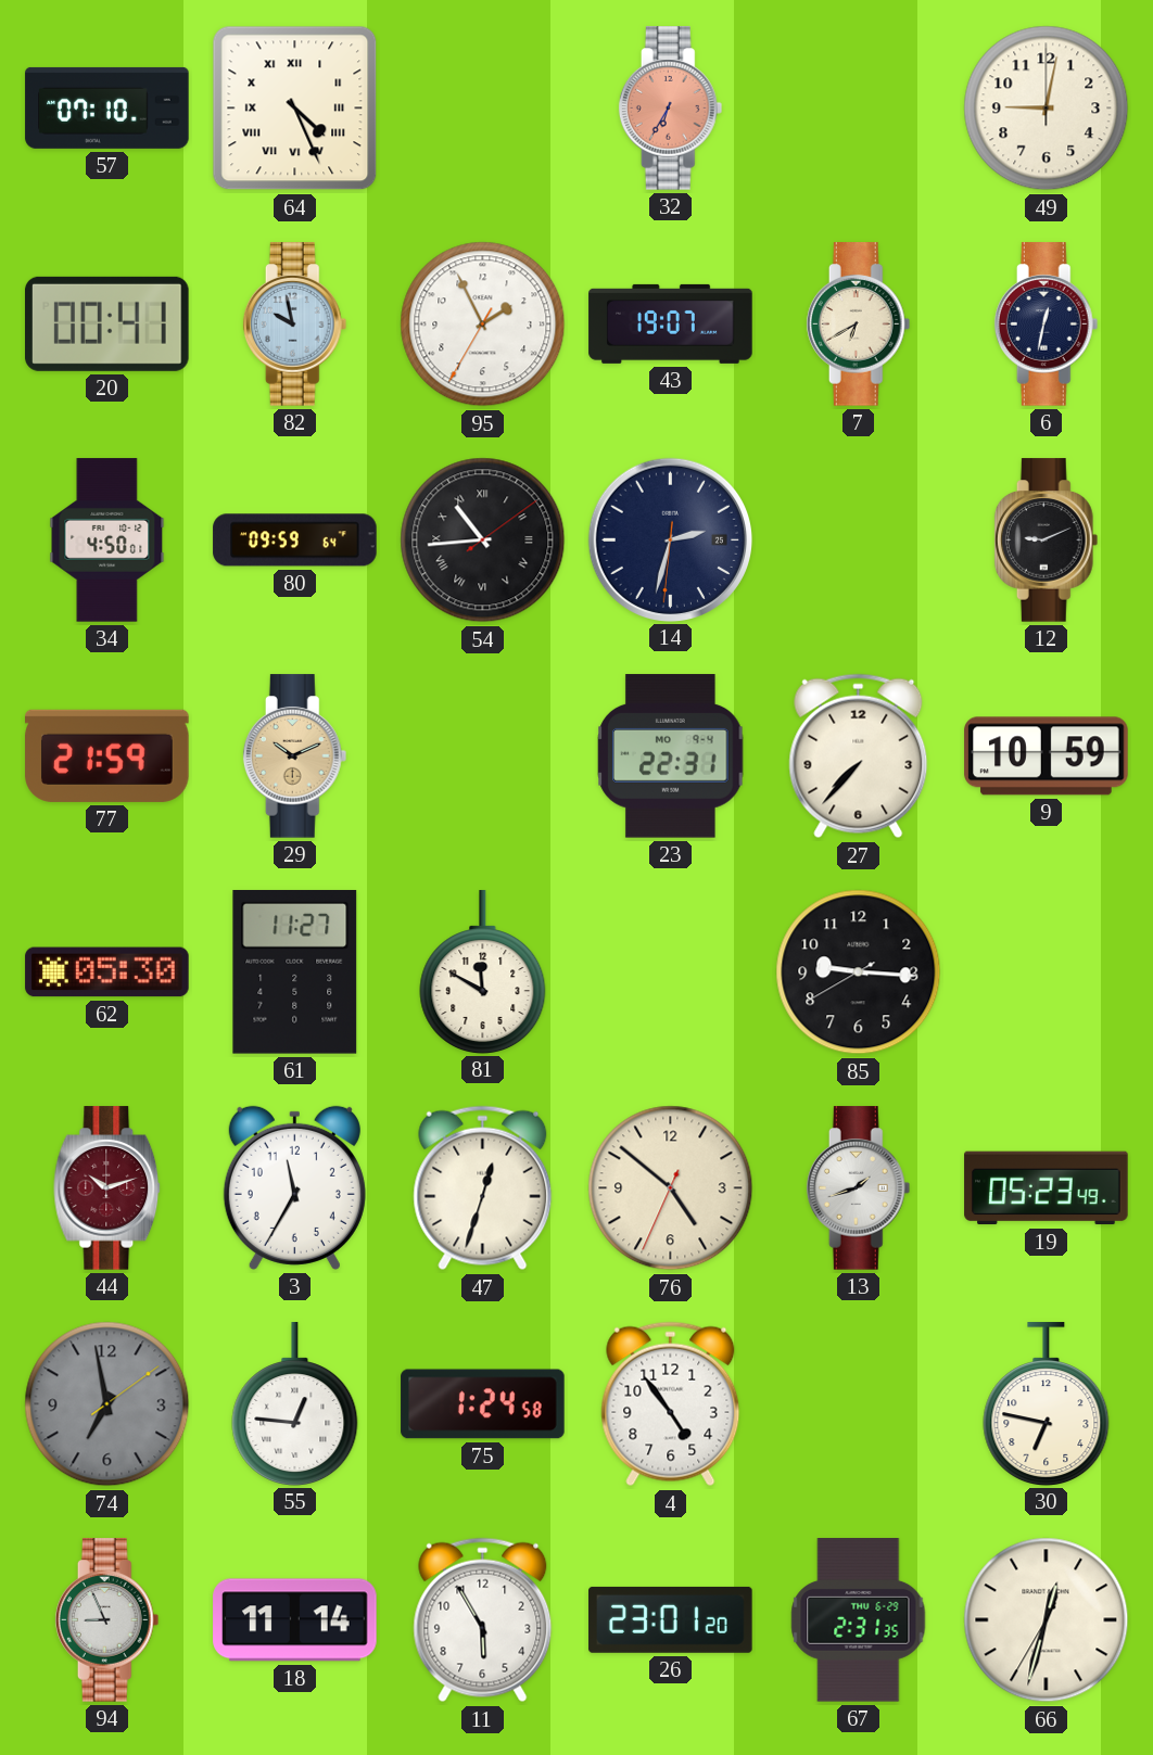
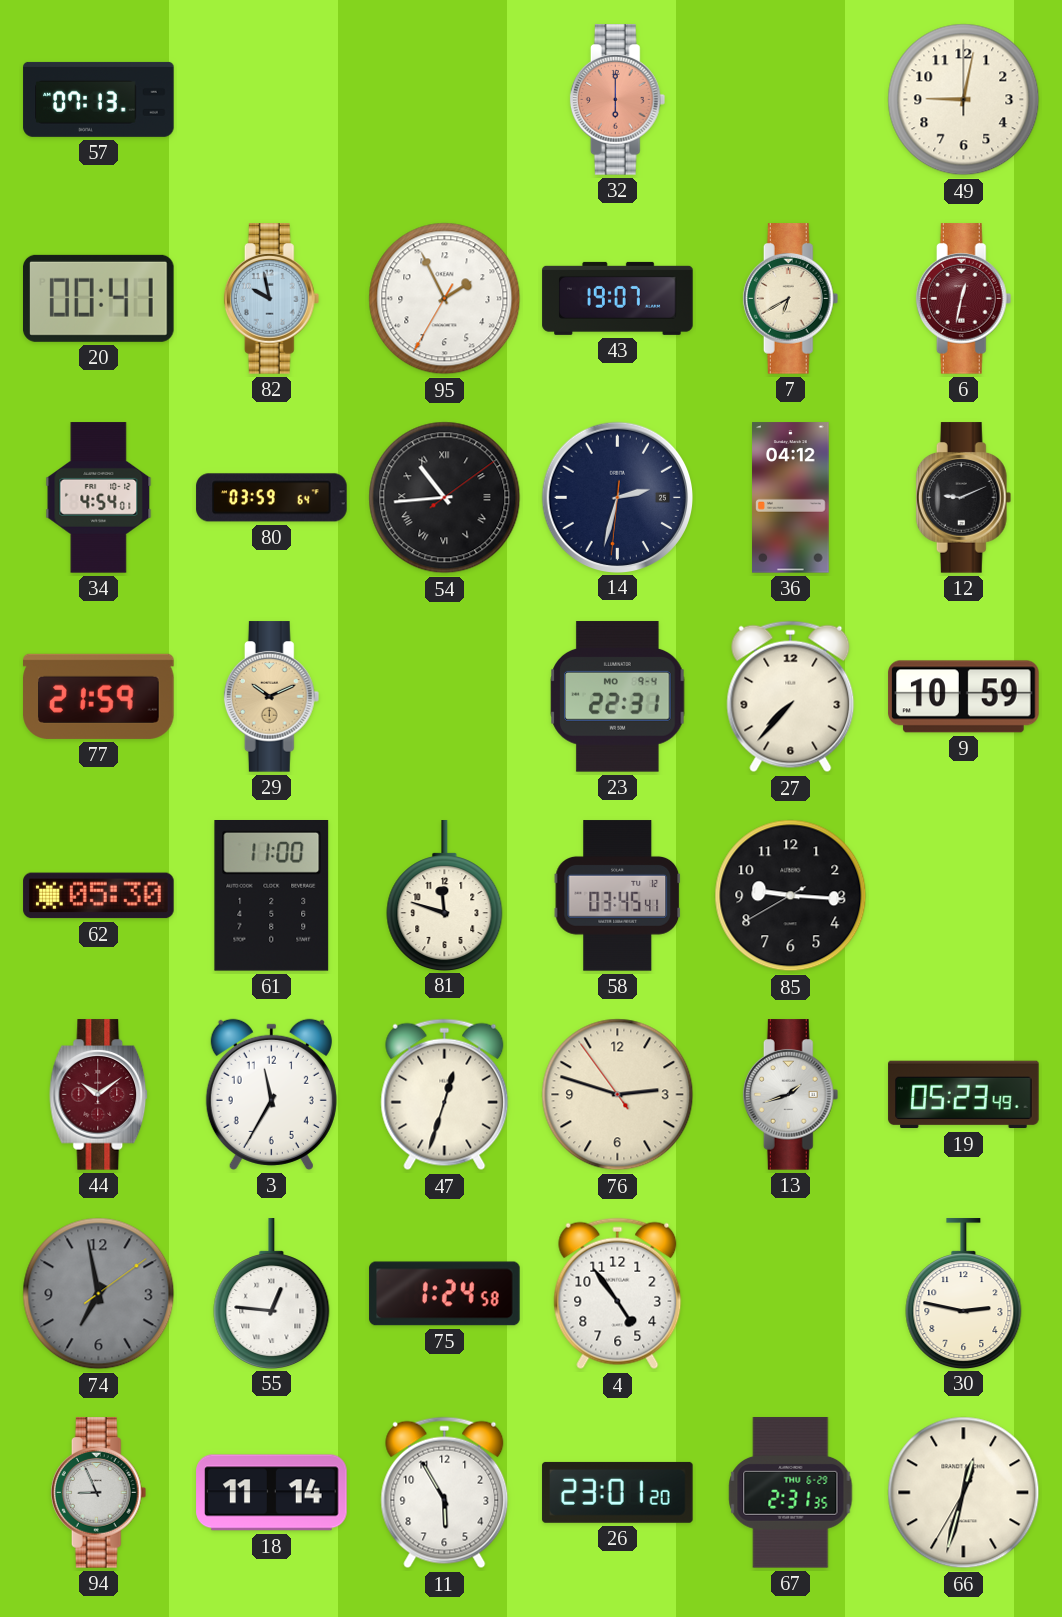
57: 07:10 -> 07:13 (99, 99)
64: 4:26 -> none (295, 109)
32: 6:35 -> 6:00 (618, 100)
6 dial: navy -> burgundy (964, 299)
34: 4:50 -> 4:54 (99, 498)
80: 09:59 -> 03:59 (272, 498)
36: none -> 04:12 (791, 498)
61: 11:27 -> 11:00 (272, 896)
81: 11:50 -> 11:48 (445, 895)
58: none -> 03:45 (618, 896)
44: 10:12 -> 10:09 (99, 1095)
76: 4:51 -> 2:47 (618, 1095)
30: 6:47 -> 2:47 (964, 1293)
